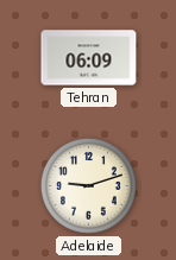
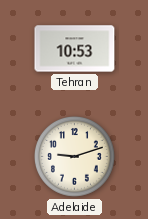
Tehran: 06:09 -> 10:53 (75, 49)
